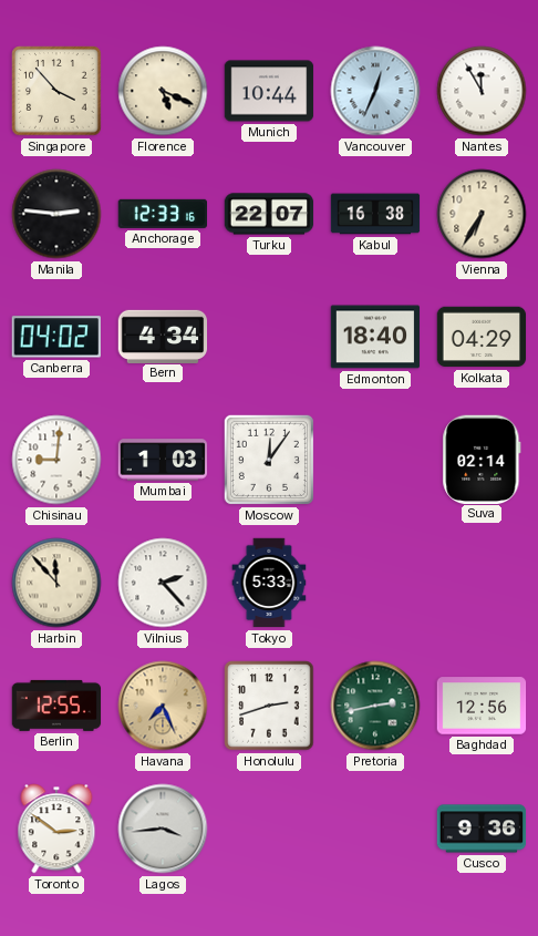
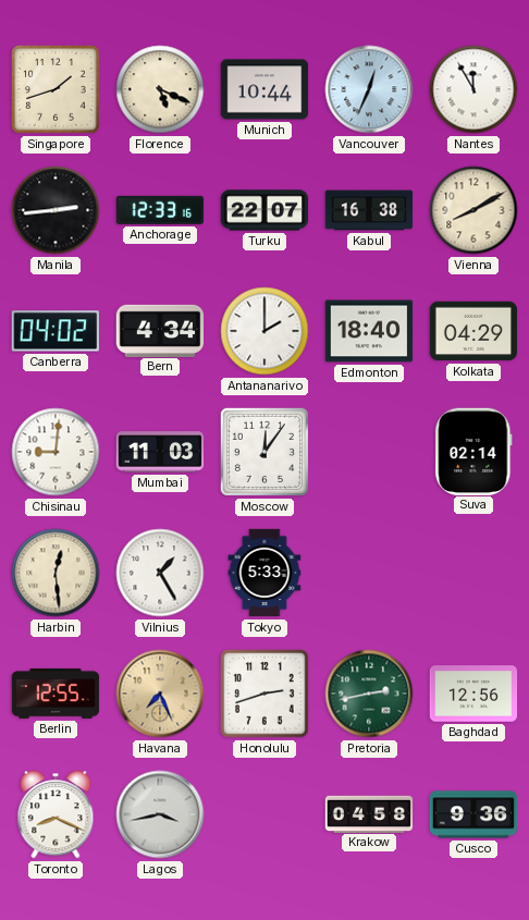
Singapore: 3:53 -> 1:42 (56, 89)
Manila: 2:46 -> 2:44 (56, 210)
Vienna: 6:35 -> 8:10 (473, 210)
Antananarivo: none -> 2:00 (264, 331)
Mumbai: 1:03 -> 11:03 (160, 452)
Harbin: 11:53 -> 12:29 (56, 573)
Vilnius: 2:23 -> 1:25 (160, 573)
Toronto: 2:51 -> 8:19 (56, 814)
Lagos: 3:44 -> 3:43 (160, 814)
Krakow: none -> 04:58 (369, 813)
